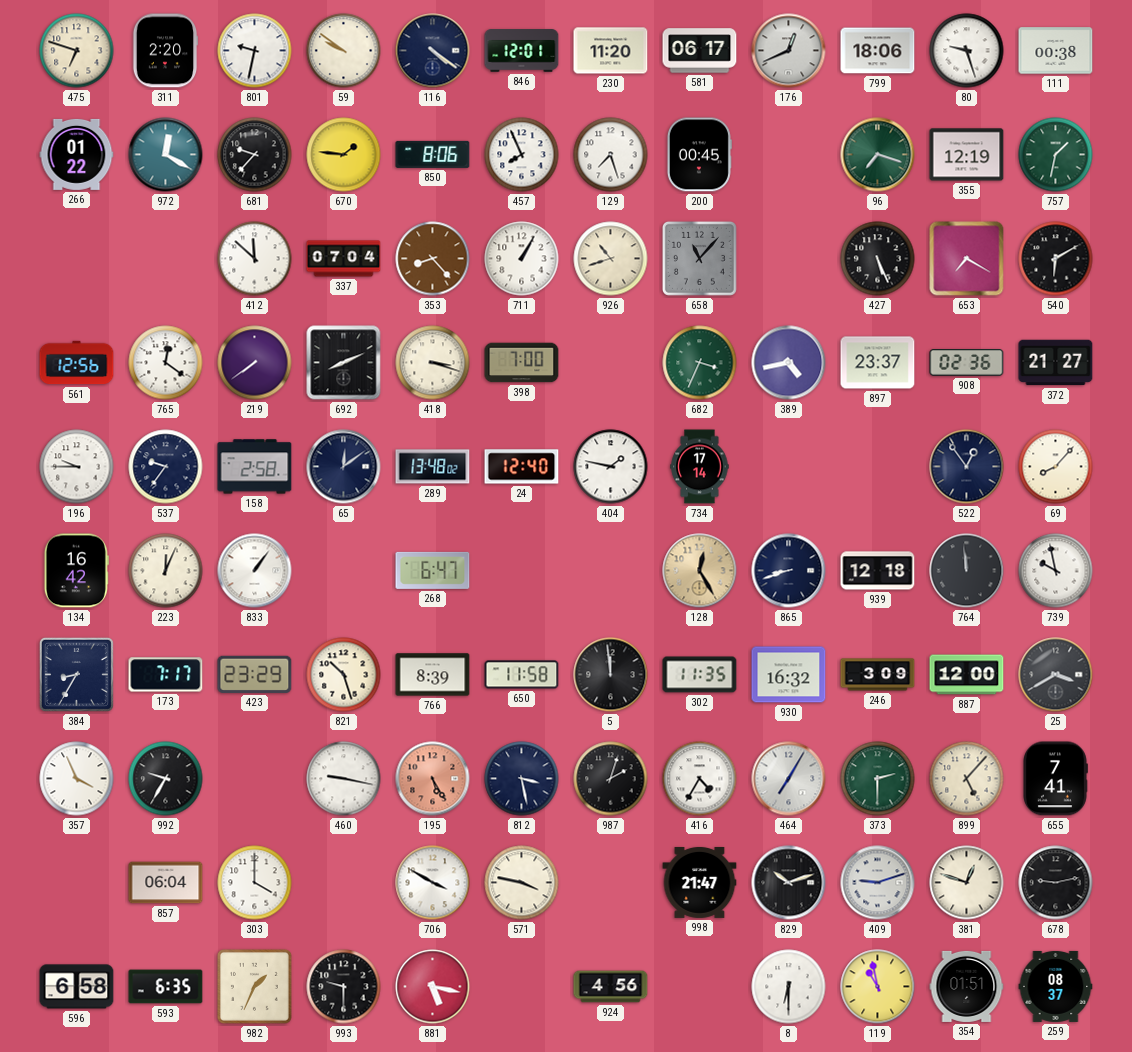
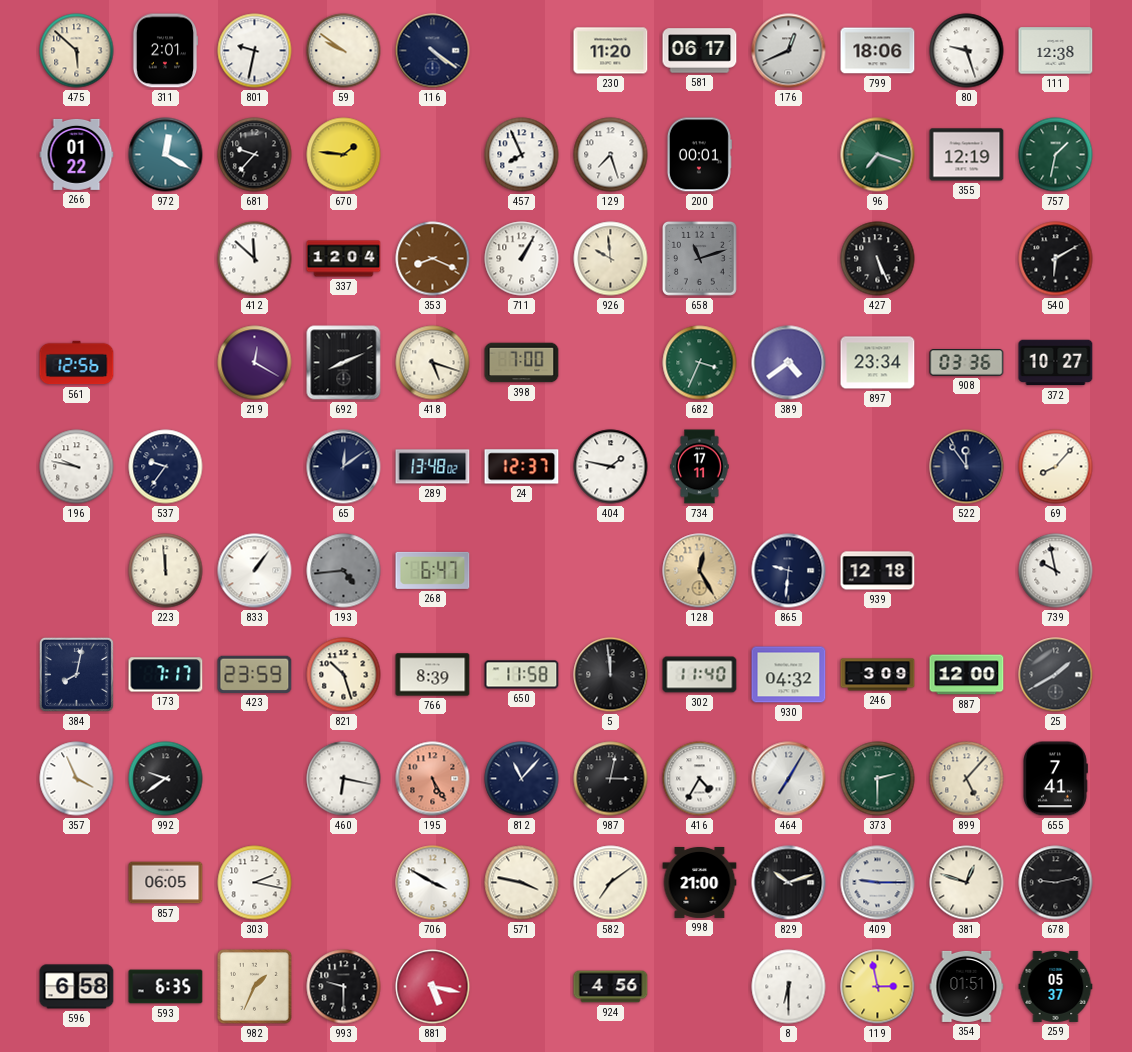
475: 6:48 -> 5:52 (77, 51)
311: 2:20 -> 2:01 (165, 51)
846: 12:01 -> none (522, 51)
111: 00:38 -> 12:38 (1056, 51)
850: 8:06 -> none (433, 154)
200: 00:45 -> 00:01 (699, 155)
337: 07:04 -> 12:04 (344, 259)
353: 8:23 -> 8:19 (433, 259)
926: 10:42 -> 9:59 (611, 259)
658: 11:07 -> 11:12 (699, 258)
653: 7:20 -> none (967, 259)
765: 12:21 -> none (166, 363)
219: 7:39 -> 12:20 (255, 363)
418: 3:18 -> 5:18 (433, 363)
389: 4:43 -> 4:39 (789, 363)
897: 23:37 -> 23:34 (878, 363)
908: 02:36 -> 03:36 (967, 363)
372: 21:27 -> 10:27 (1056, 363)
196: 9:45 -> 9:47 (77, 467)
158: 2:58 -> none (255, 467)
24: 12:40 -> 12:37 (522, 467)
734: 17:14 -> 17:11 (700, 467)
522: 12:54 -> 11:54 (967, 467)
134: 16:42 -> none (76, 571)
223: 12:04 -> 11:59 (166, 571)
193: none -> 4:44 (344, 571)
865: 8:42 -> 9:31 (789, 571)
764: 11:59 -> none (967, 571)
384: 8:35 -> 8:02 (76, 674)
423: 23:29 -> 23:59 (255, 674)
302: 11:35 -> 11:40 (700, 675)
930: 16:32 -> 04:32 (789, 675)
25: 3:40 -> 1:40 (1056, 675)
992: 9:35 -> 9:39 (166, 779)
460: 9:17 -> 6:17 (344, 779)
812: 3:28 -> 11:07 (522, 779)
987: 2:03 -> 3:02 (611, 779)
857: 06:04 -> 06:05 (166, 883)
303: 4:00 -> 2:17 (255, 883)
582: none -> 7:09 (611, 883)
998: 21:47 -> 21:00 (700, 882)
409: 9:12 -> 9:15 (878, 883)
119: 10:58 -> 2:58 (878, 987)
259: 08:37 -> 05:37 (1056, 986)
